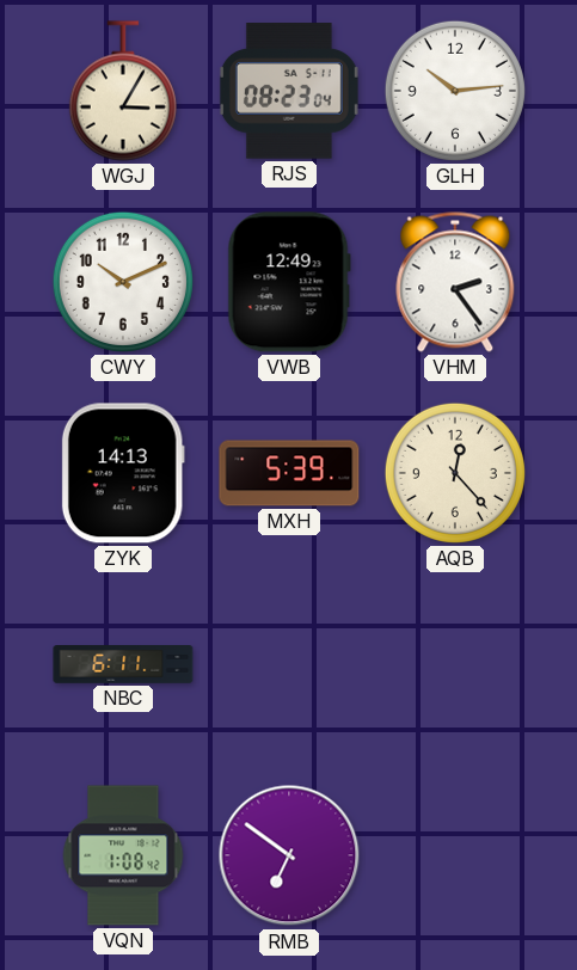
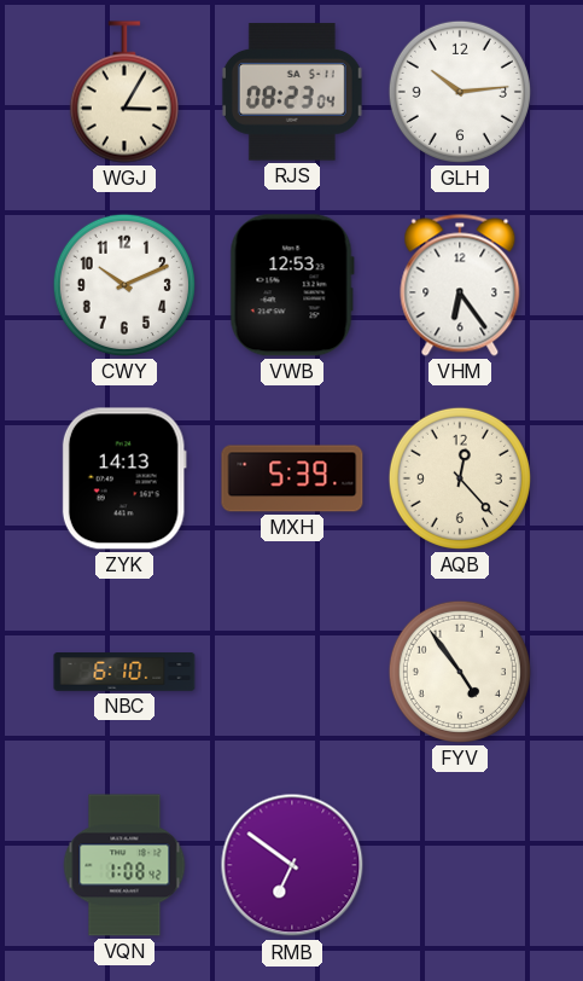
VWB: 12:49 -> 12:53 (292, 285)
VHM: 2:24 -> 6:24 (460, 285)
NBC: 6:11 -> 6:10 (124, 673)
FYV: none -> 4:54 (460, 672)
